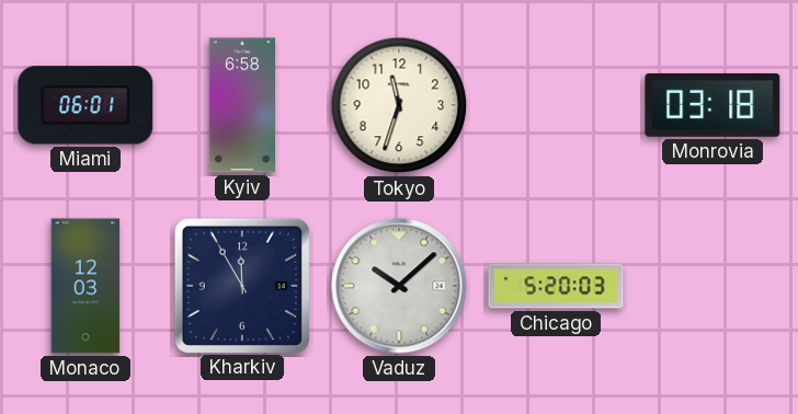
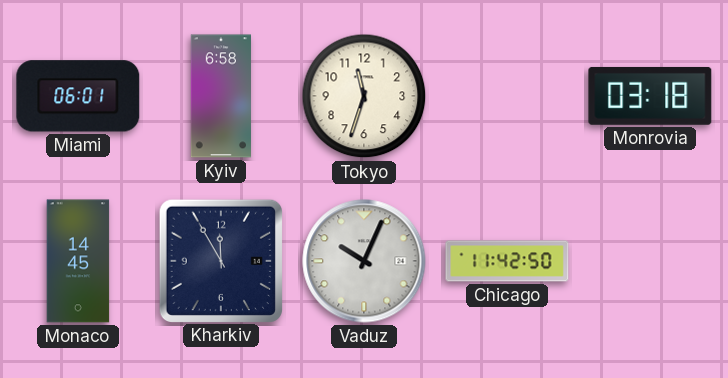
Monaco: 12:03 -> 14:45 (78, 261)
Vaduz: 10:08 -> 10:04 (364, 261)
Chicago: 5:20 -> 11:42 (507, 261)
